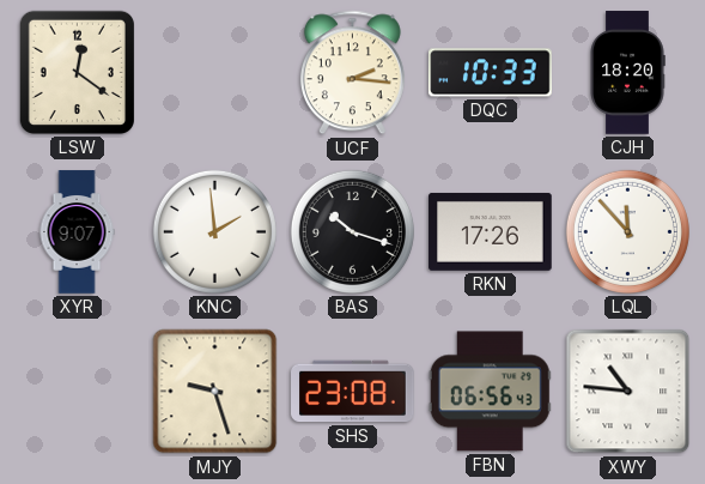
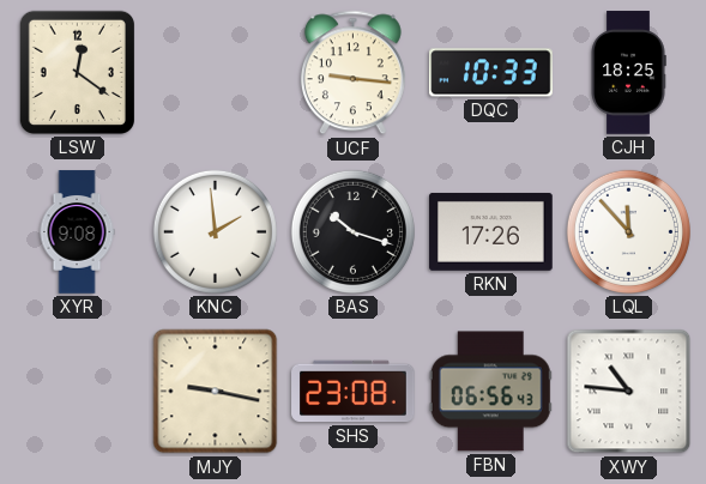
UCF: 2:16 -> 9:16 (352, 73)
CJH: 18:20 -> 18:25 (628, 73)
XYR: 9:07 -> 9:08 (77, 232)
MJY: 9:27 -> 9:17 (216, 392)
